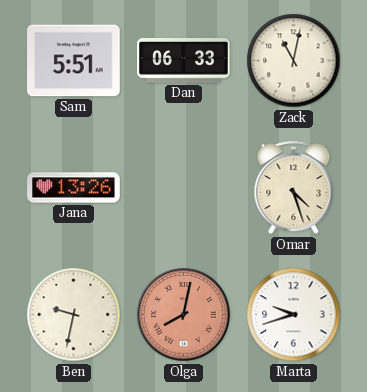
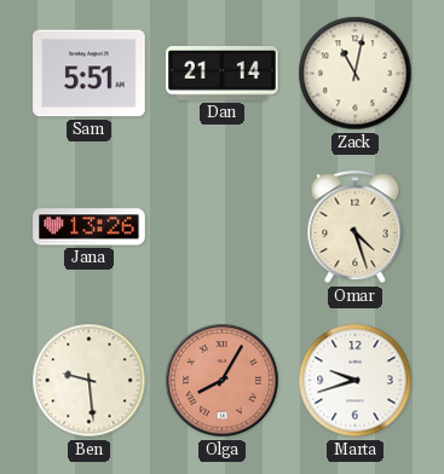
Dan: 06:33 -> 21:14 (223, 74)
Ben: 9:32 -> 9:29 (90, 381)
Olga: 8:02 -> 8:05 (223, 381)
